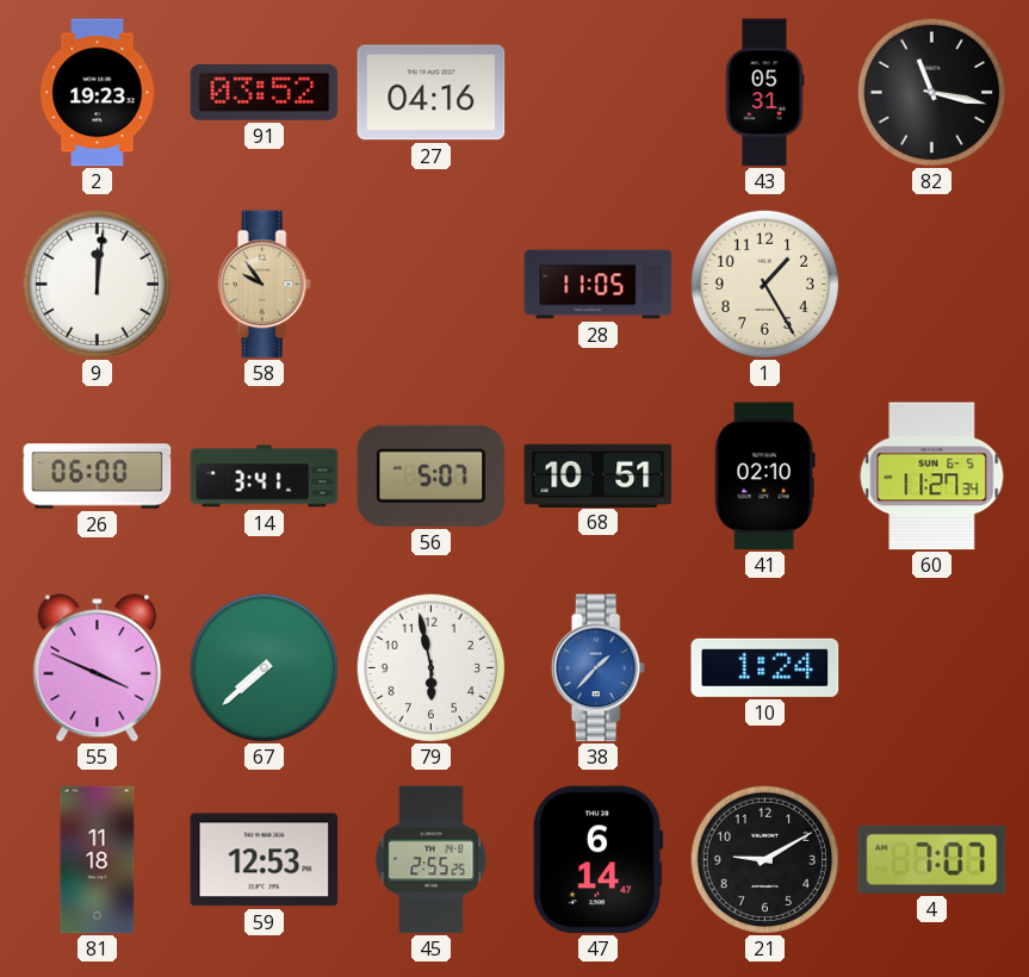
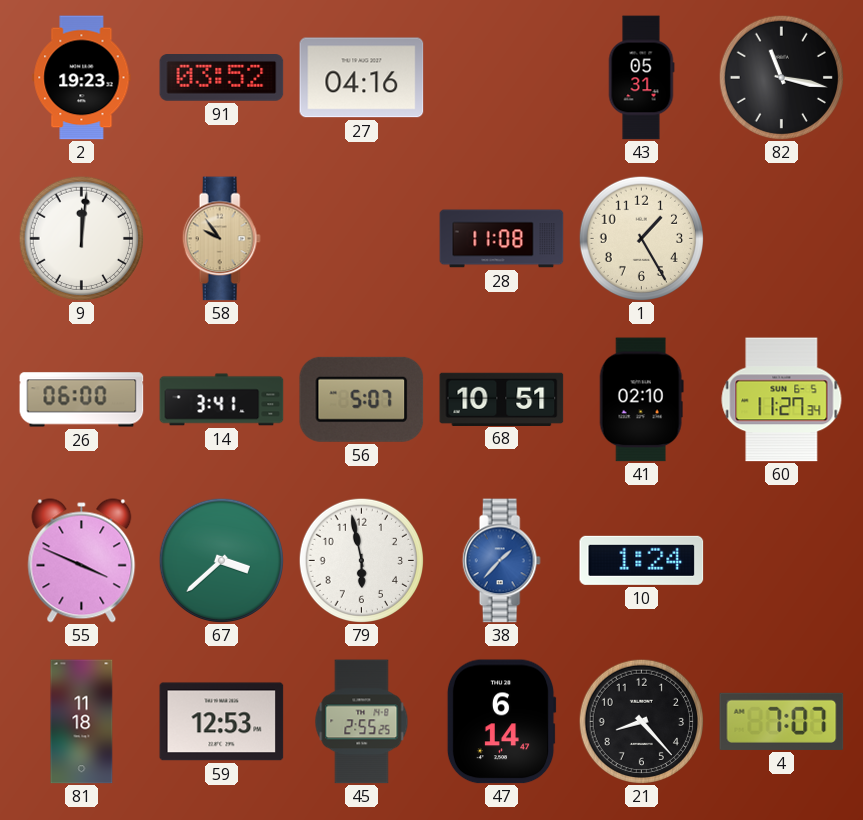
28: 11:05 -> 11:08 (502, 239)
67: 7:38 -> 3:38 (221, 560)
21: 9:10 -> 8:23 (641, 721)
